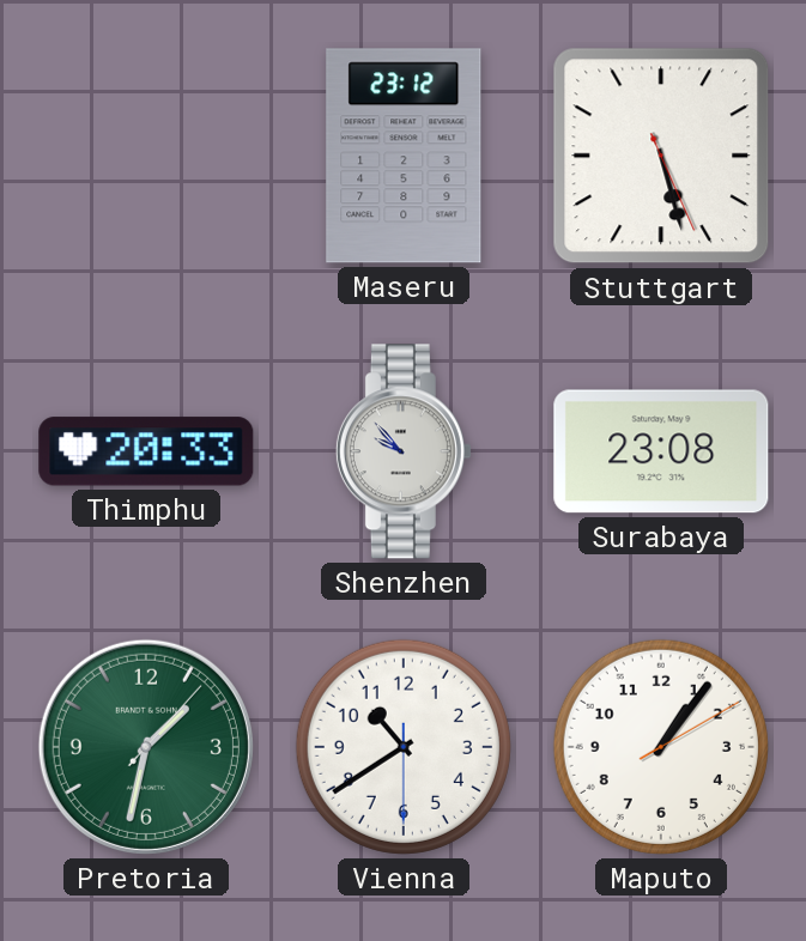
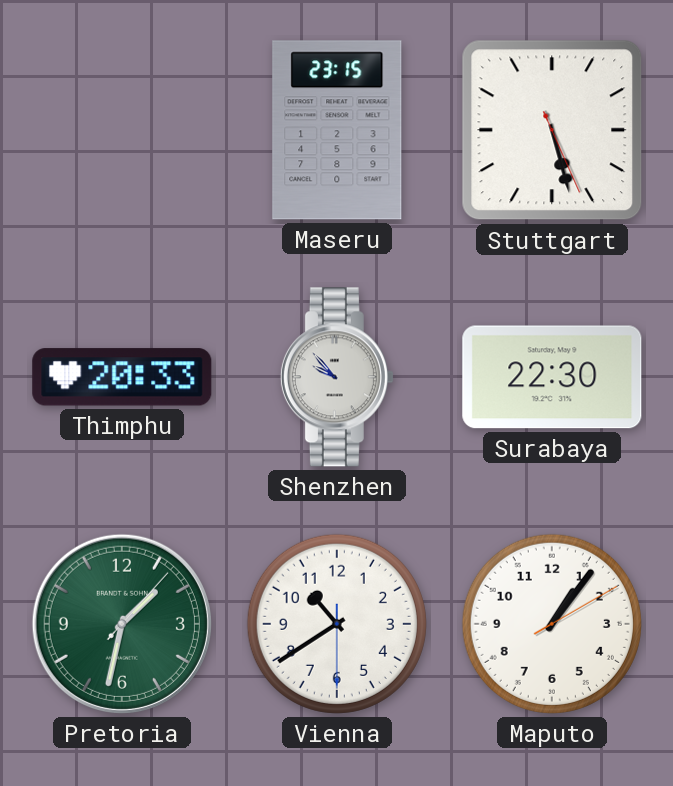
Maseru: 23:12 -> 23:15 (337, 130)
Surabaya: 23:08 -> 22:30 (552, 377)
